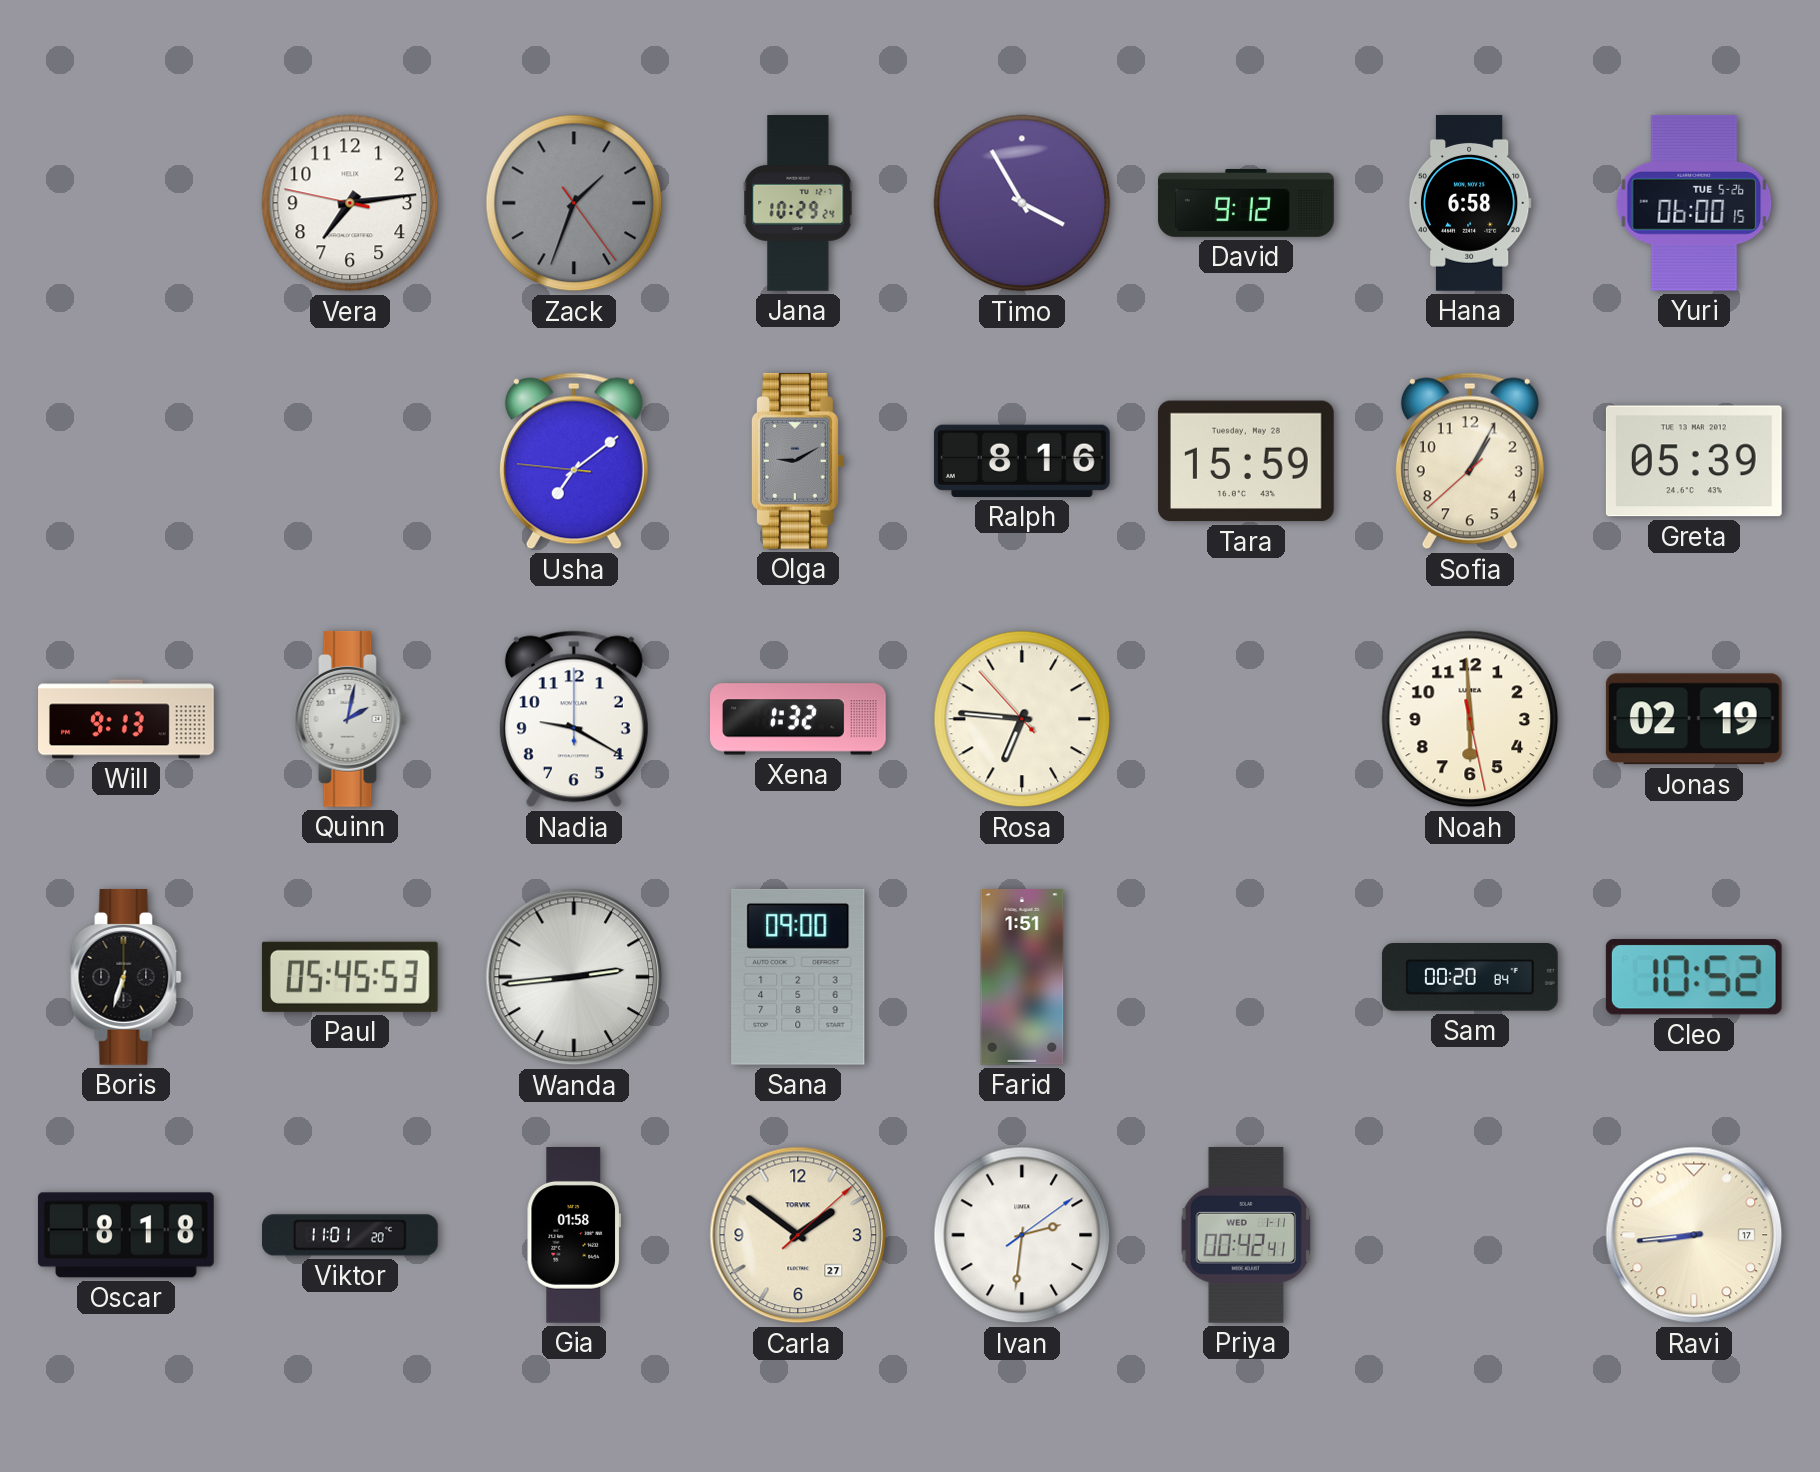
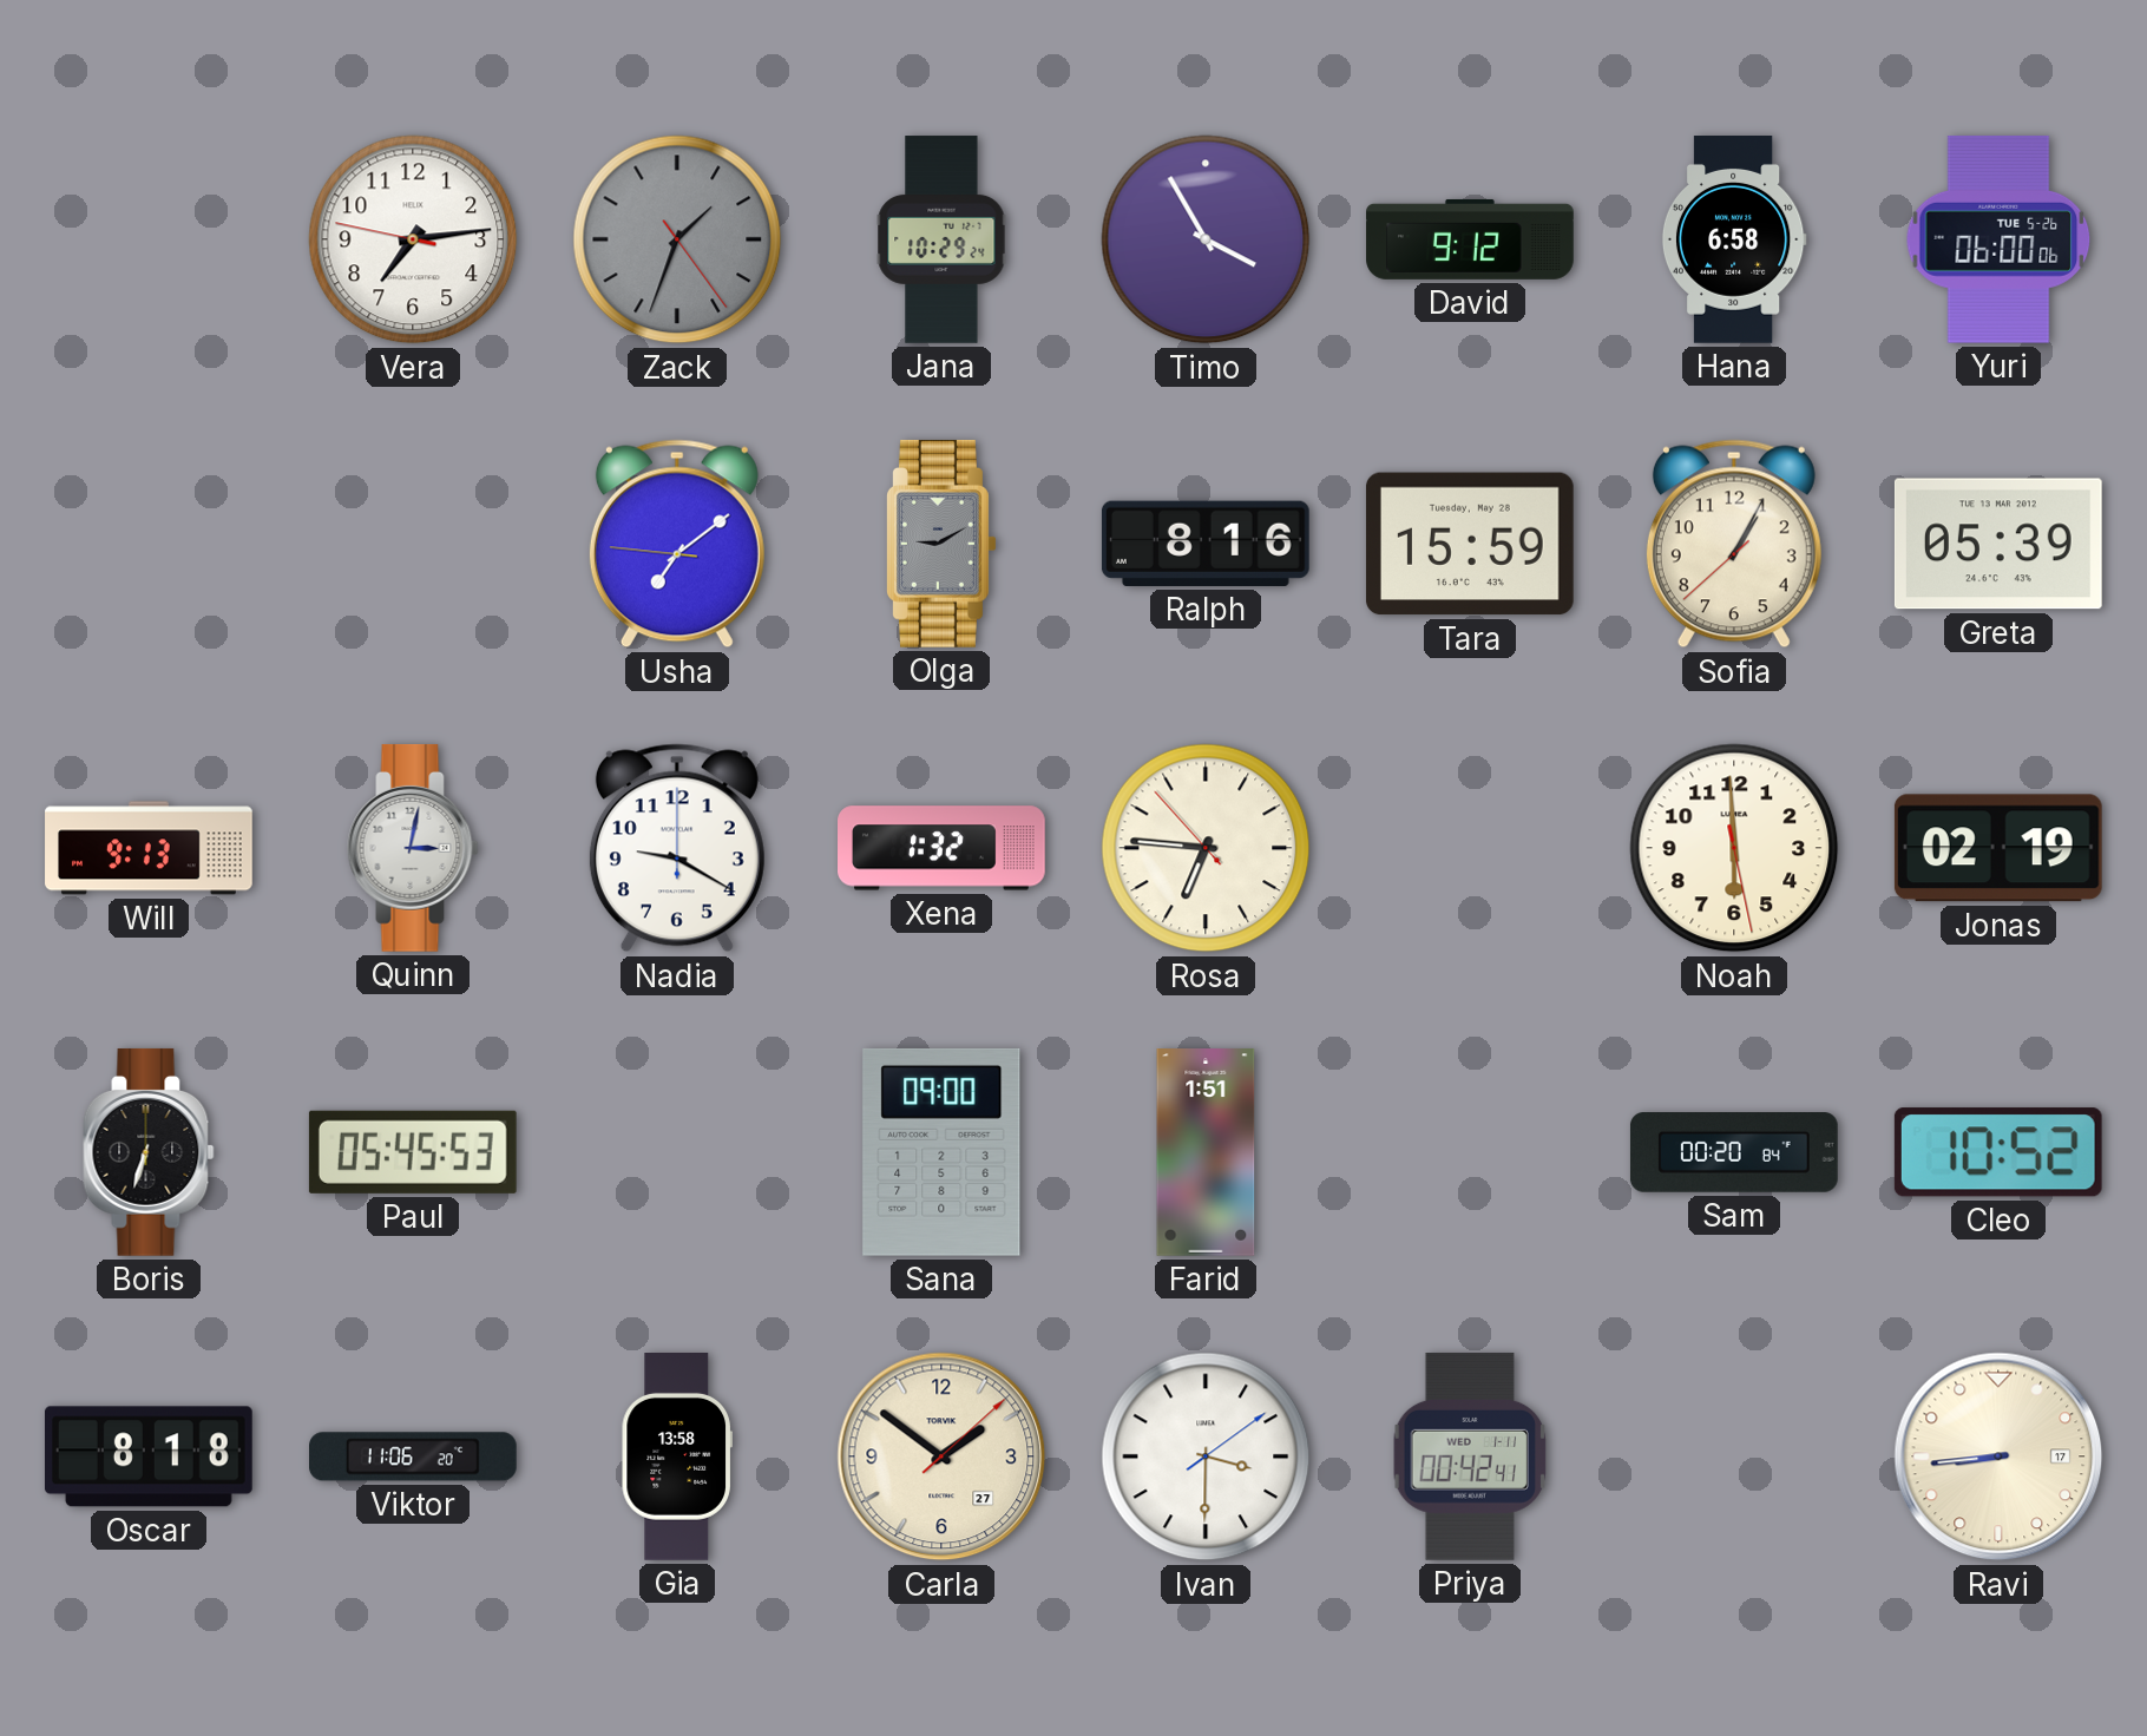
Yuri: 06:00:15 -> 06:00:06 (1998, 239)
Quinn: 2:02 -> 3:02 (413, 848)
Wanda: 2:44 -> none (574, 977)
Viktor: 11:01 -> 11:06 (414, 1456)
Gia: 01:58 -> 13:58 (677, 1458)
Ivan: 2:31 -> 3:30 (1206, 1456)
